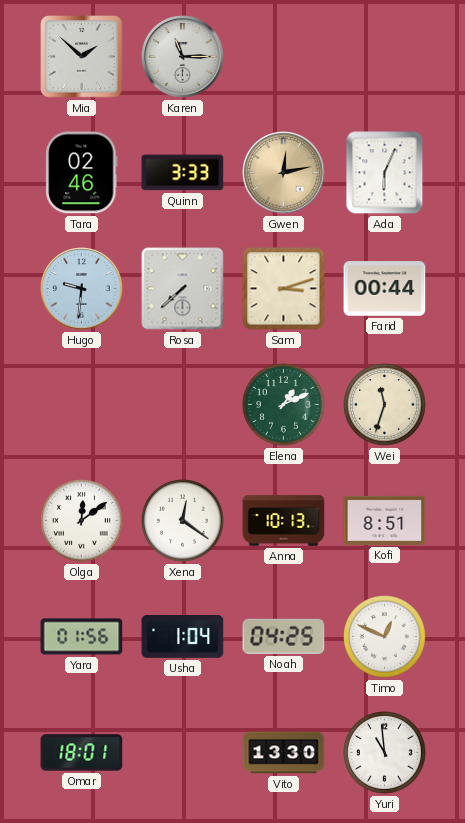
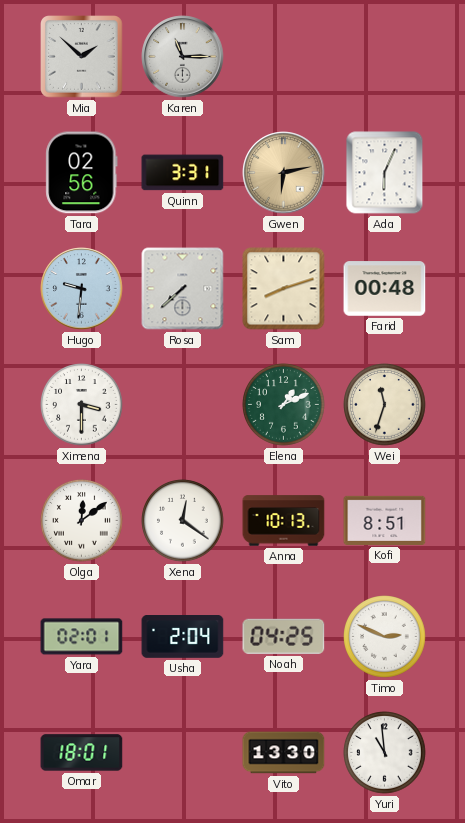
Tara: 02:46 -> 02:56 (82, 173)
Quinn: 3:33 -> 3:31 (183, 173)
Gwen: 12:13 -> 6:13 (284, 173)
Sam: 3:12 -> 8:12 (284, 289)
Farid: 00:44 -> 00:48 (385, 289)
Ximena: none -> 3:30 (82, 405)
Yara: 01:56 -> 02:01 (82, 637)
Usha: 1:04 -> 2:04 (183, 637)
Timo: 12:49 -> 2:49 (385, 637)
